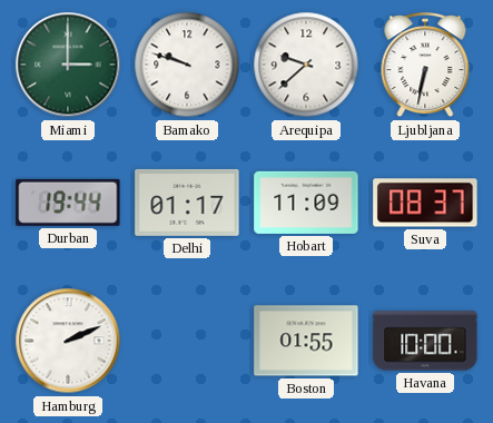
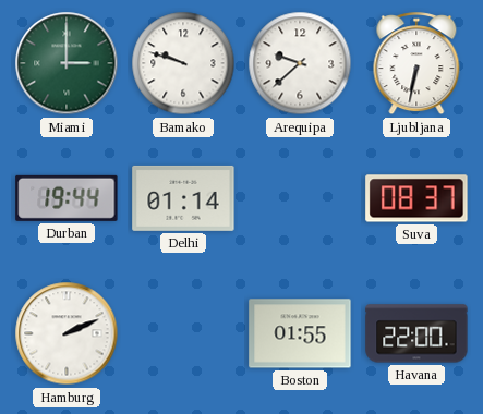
Delhi: 01:17 -> 01:14 (183, 198)
Hobart: 11:09 -> none (306, 203)
Havana: 10:00 -> 22:00 (416, 333)
